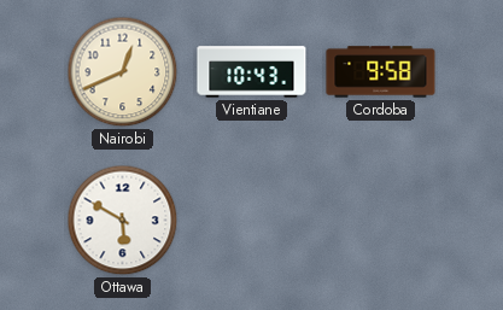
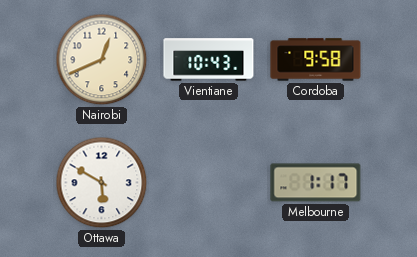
Melbourne: none -> 1:17 (316, 183)
